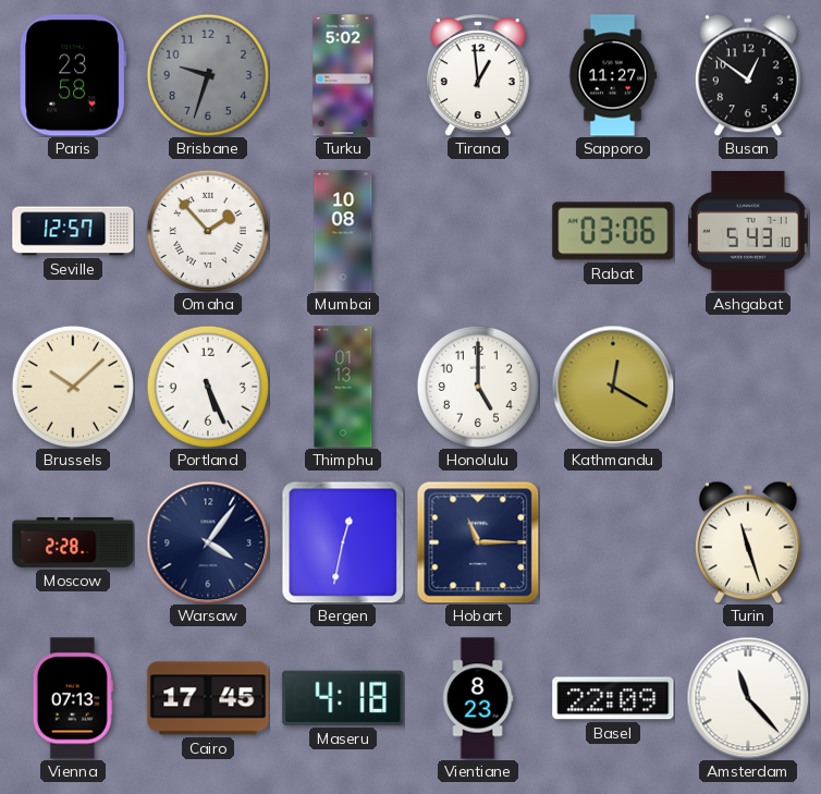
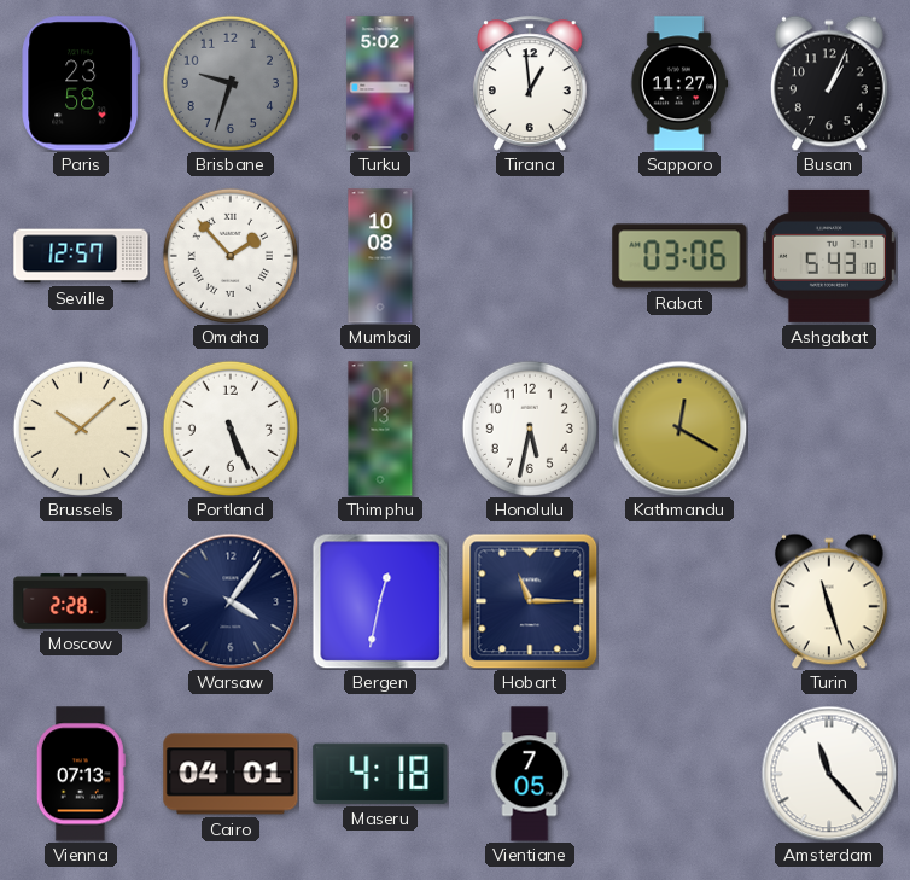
Busan: 12:51 -> 1:04 (829, 83)
Honolulu: 5:00 -> 5:32 (530, 429)
Cairo: 17:45 -> 04:01 (231, 774)
Vientiane: 8:23 -> 7:05 (530, 774)
Basel: 22:09 -> none (613, 698)
